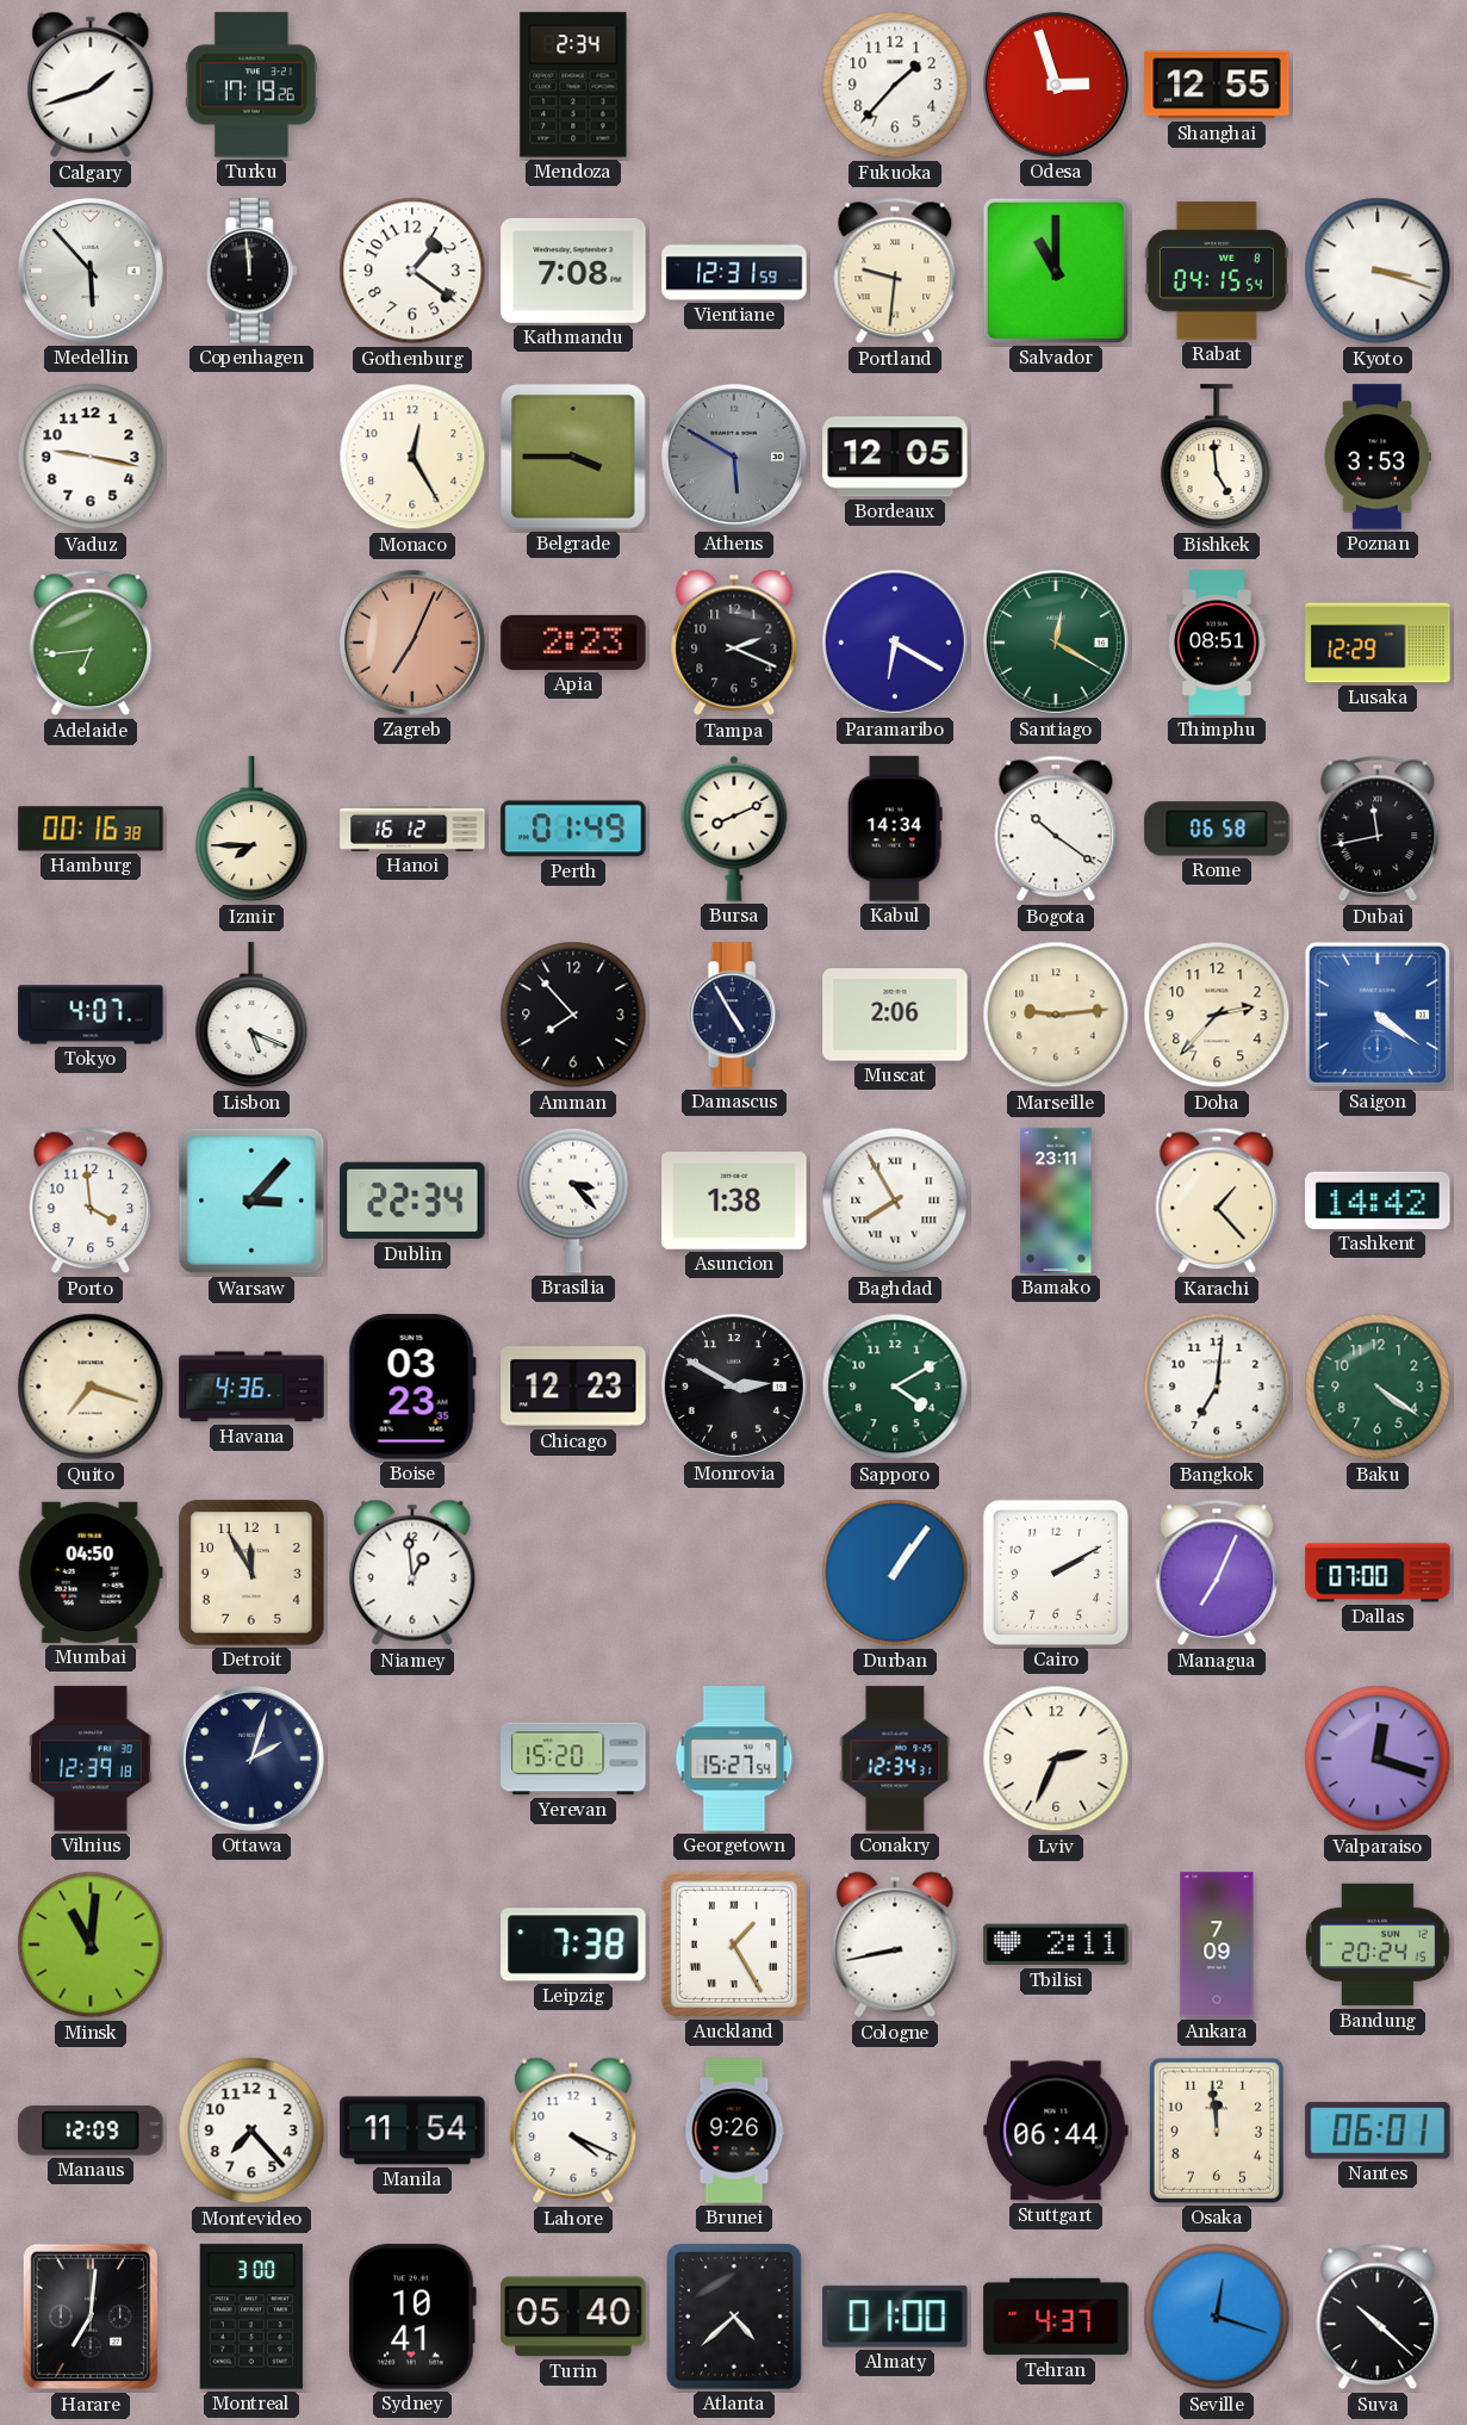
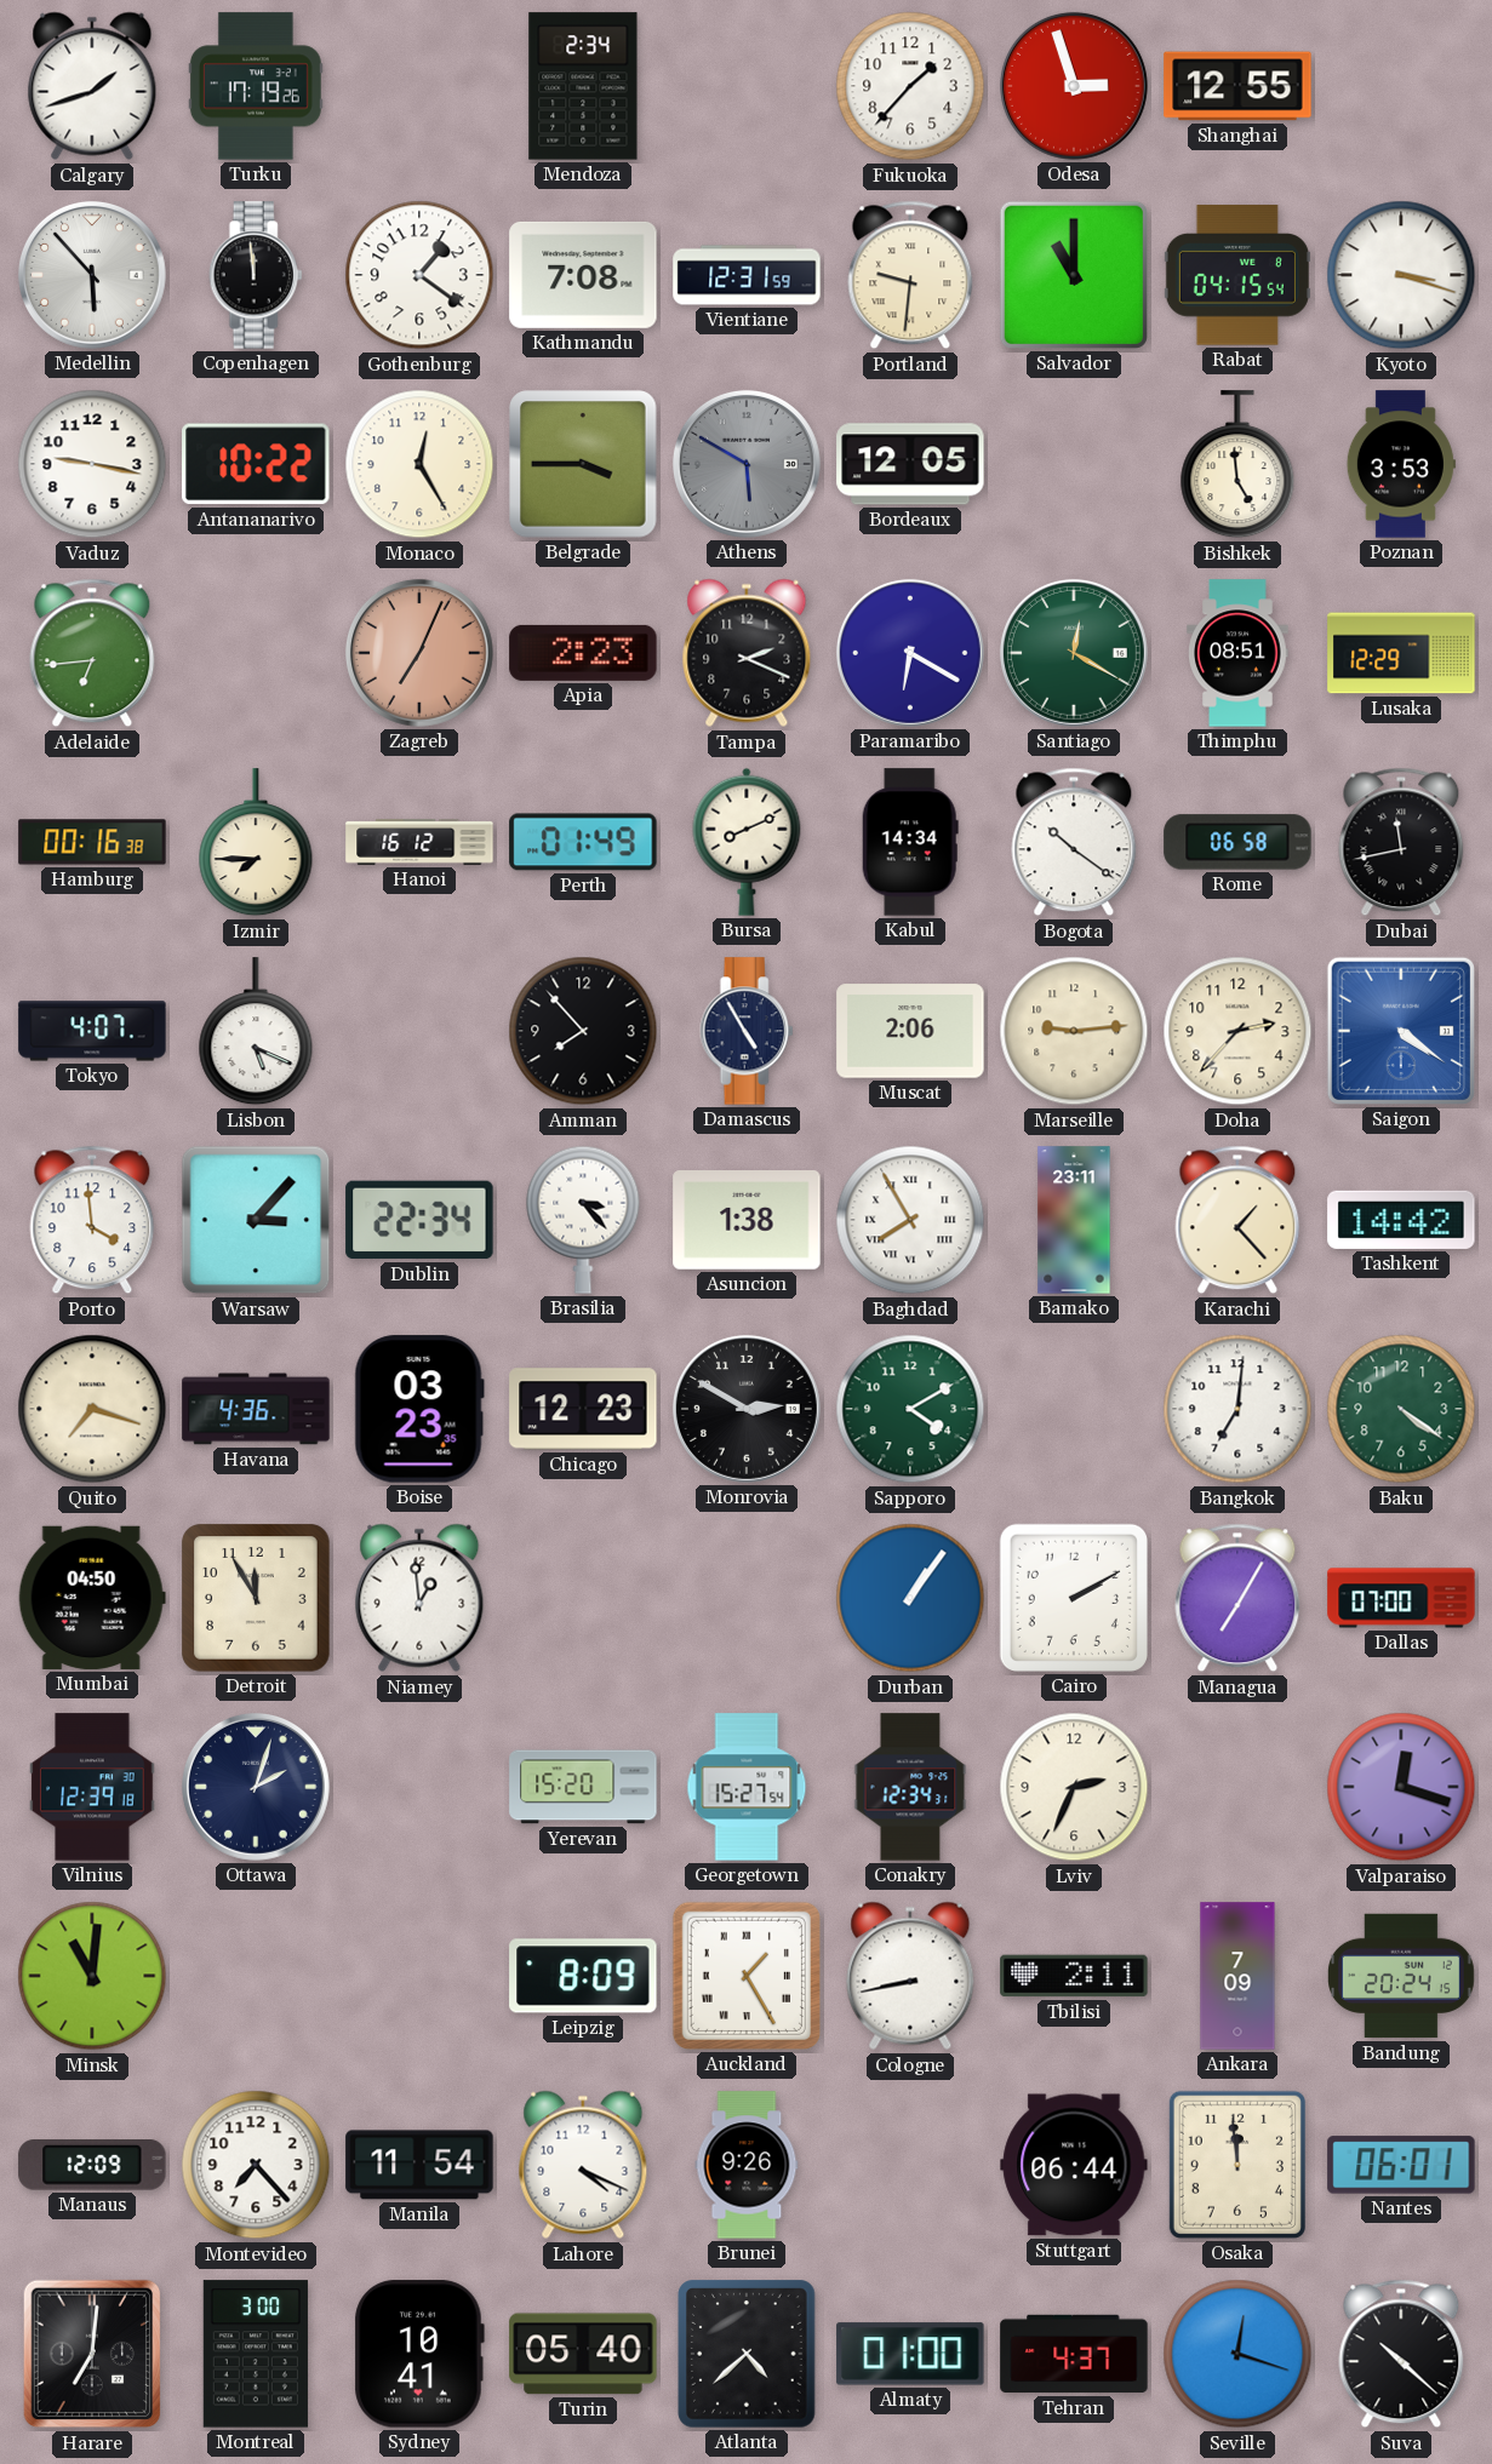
Antananarivo: none -> 10:22 (256, 464)
Managua: 7:04 -> 7:05 (1237, 1598)
Leipzig: 7:38 -> 8:09 (583, 1976)
